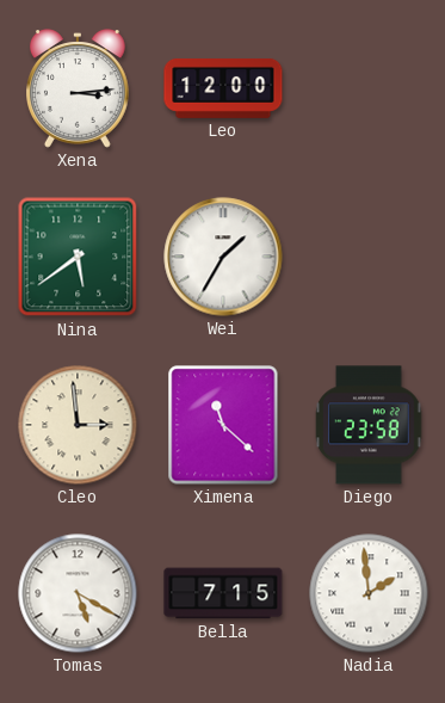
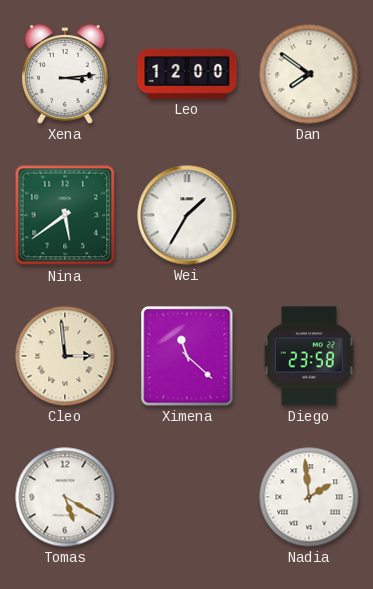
Dan: none -> 7:51 (309, 74)
Bella: 7:15 -> none (223, 593)
